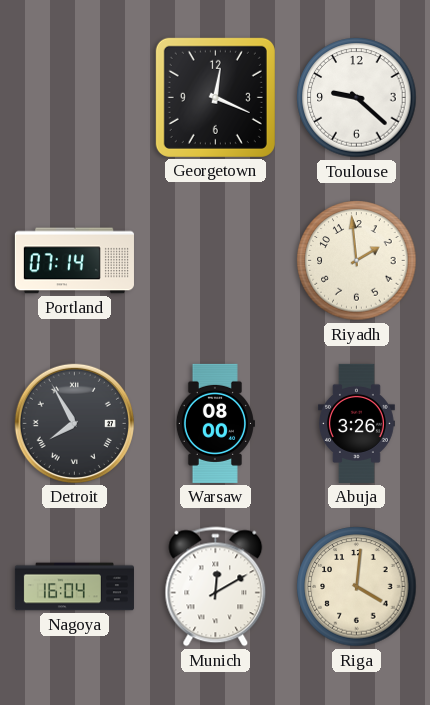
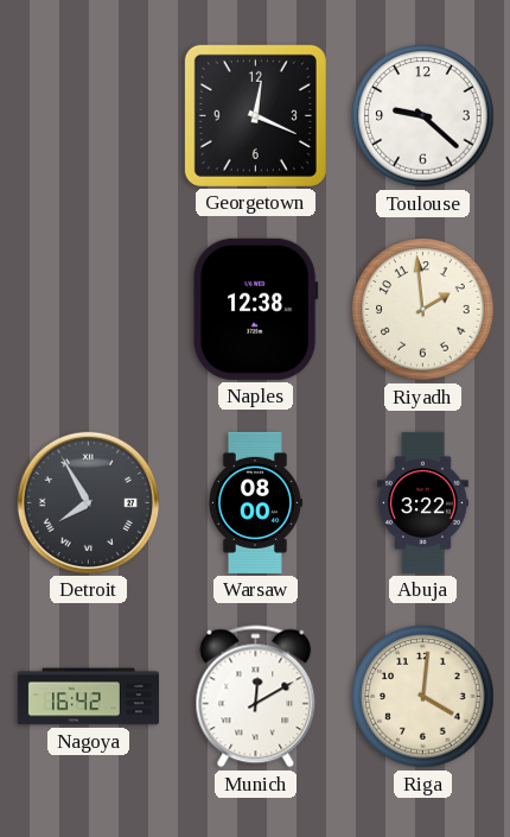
Portland: 07:14 -> none (74, 261)
Naples: none -> 12:38 (255, 309)
Abuja: 3:26 -> 3:22 (422, 502)
Nagoya: 16:04 -> 16:42 (88, 697)
